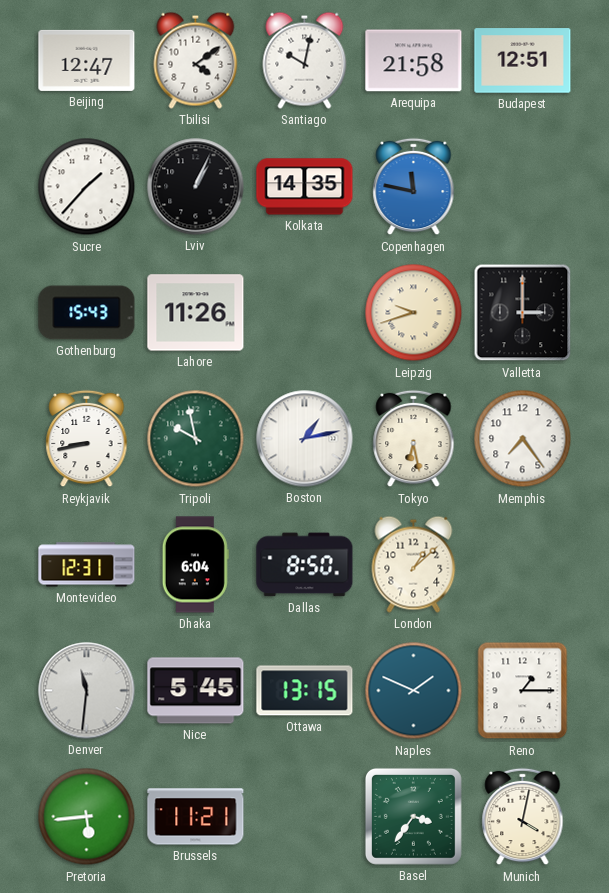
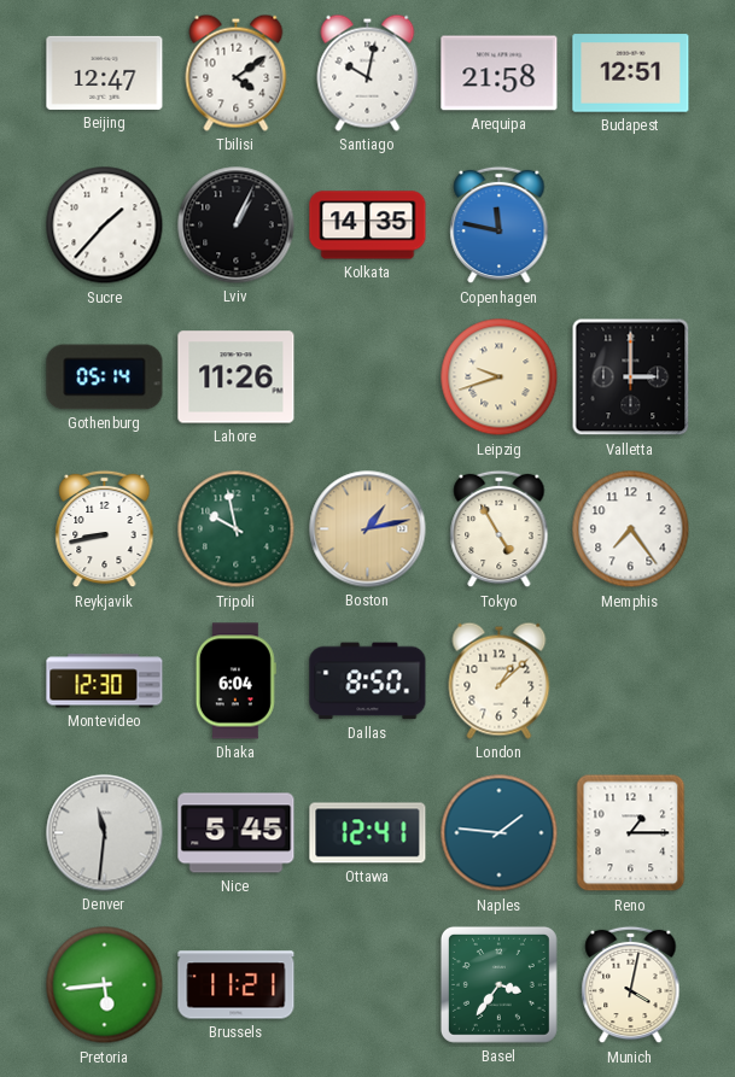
Gothenburg: 15:43 -> 05:14 (105, 377)
Boston dial: white -> champagne (368, 529)
Tokyo: 6:28 -> 4:55 (500, 529)
Montevideo: 12:31 -> 12:30 (105, 681)
Ottawa: 13:15 -> 12:41 (368, 833)
Naples: 1:49 -> 1:46 (500, 833)
